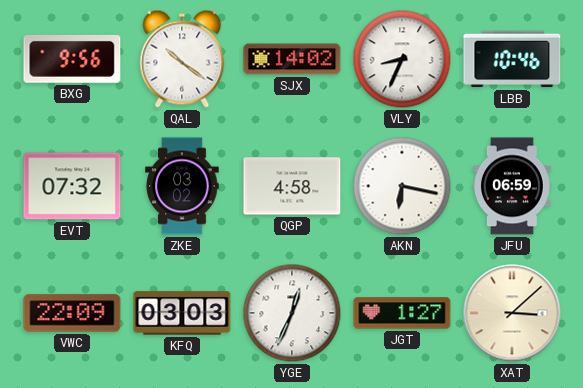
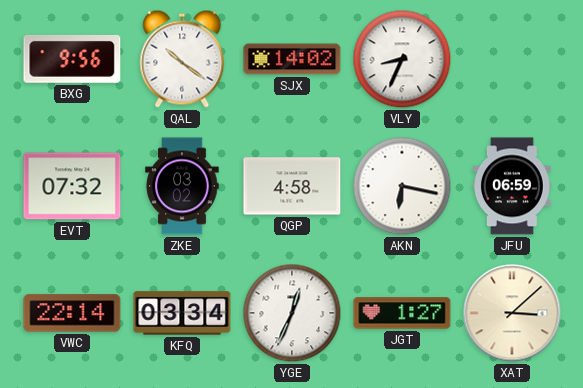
LBB: 10:46 -> none (512, 59)
VWC: 22:09 -> 22:14 (72, 313)
KFQ: 03:03 -> 03:34 (182, 313)
